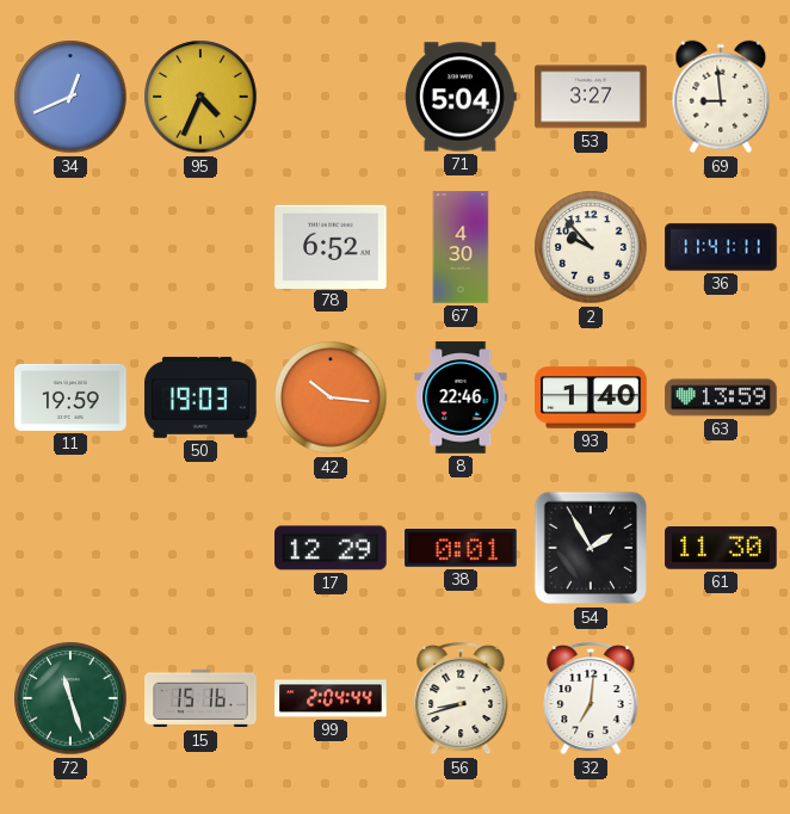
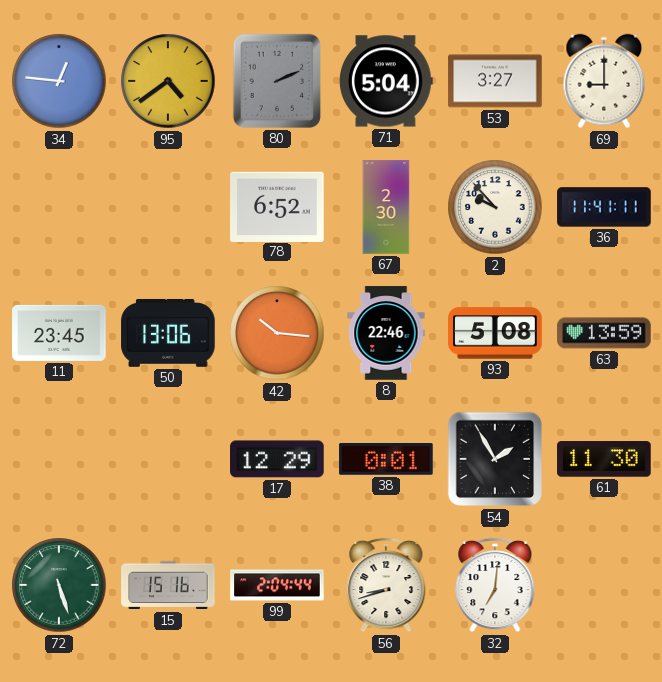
34: 12:41 -> 12:46 (59, 81)
95: 4:34 -> 4:39 (168, 81)
80: none -> 2:11 (277, 81)
69: 8:59 -> 9:00 (604, 81)
67: 4:30 -> 2:30 (386, 207)
11: 19:59 -> 23:45 (59, 333)
50: 19:03 -> 13:06 (168, 333)
93: 1:40 -> 5:08 (495, 333)
72: 11:27 -> 5:27 (59, 585)
